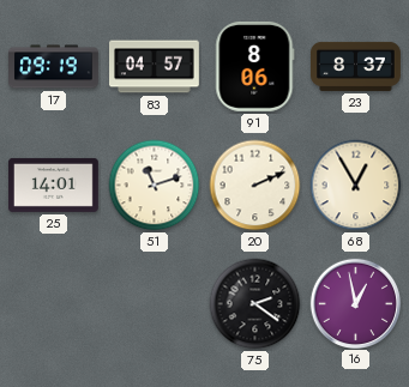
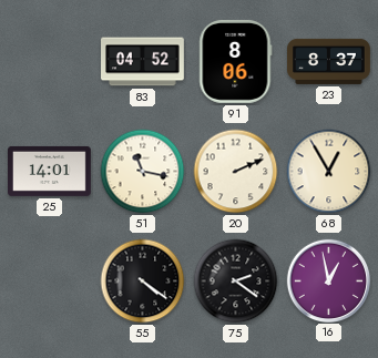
17: 09:19 -> none (54, 67)
83: 04:57 -> 04:52 (143, 62)
51: 11:12 -> 11:17 (143, 172)
55: none -> 4:21 (143, 282)
